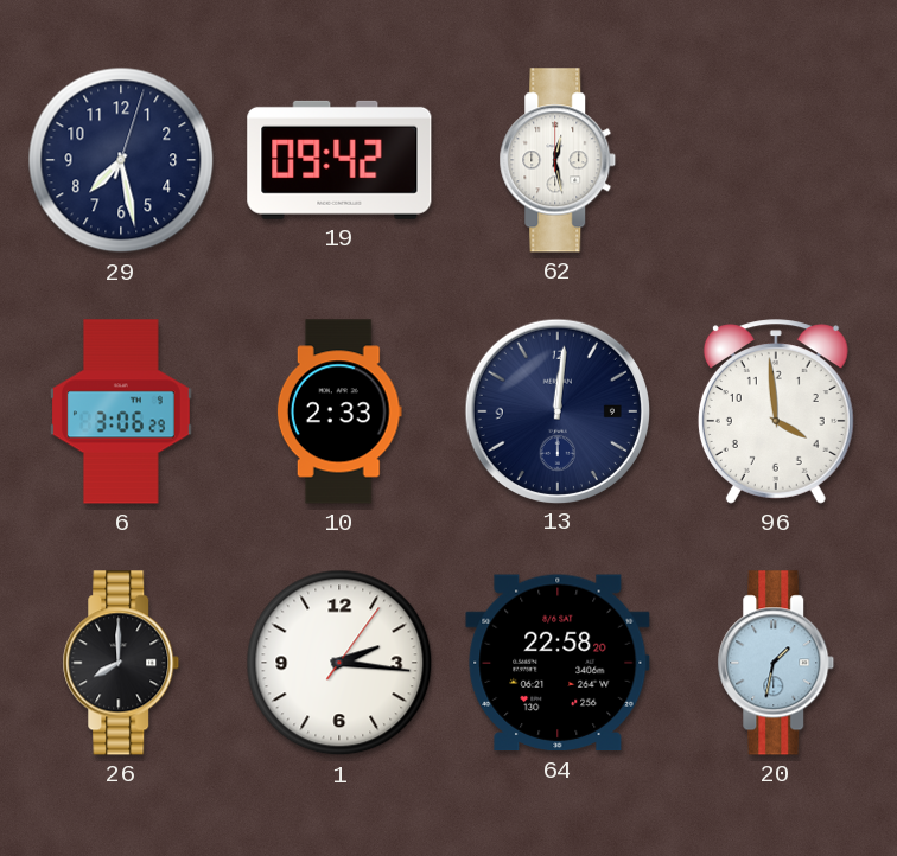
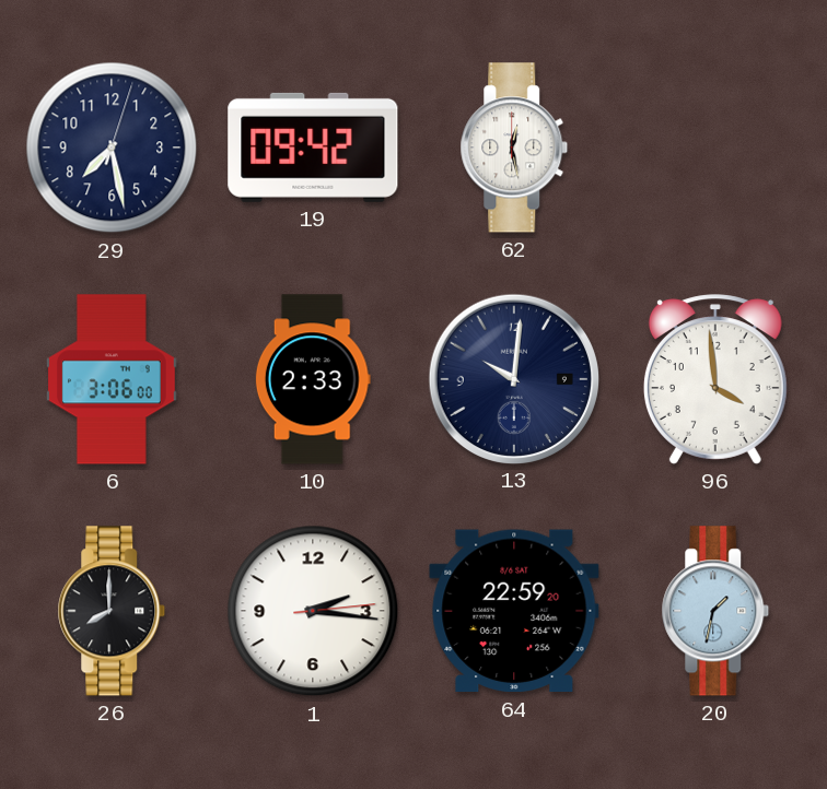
6: 3:06:29 -> 3:06:00 (113, 379)
13: 12:01 -> 10:01 (513, 378)
1: 2:16:06 -> 2:16:14 (313, 611)
64: 22:58 -> 22:59 (514, 611)
